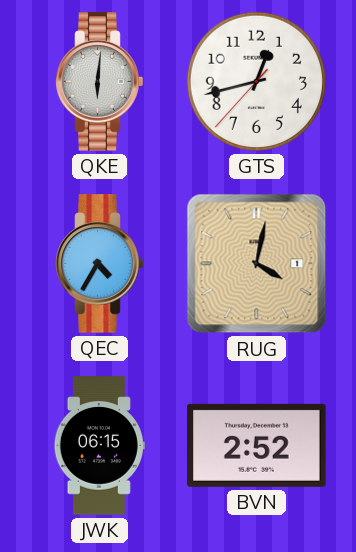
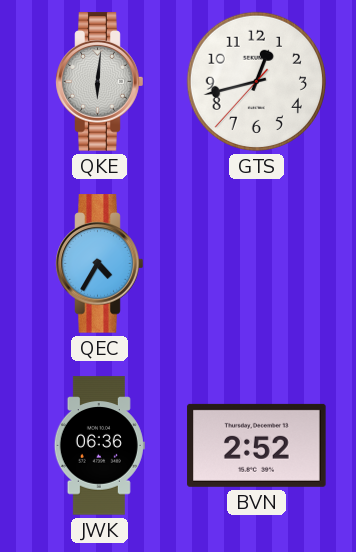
RUG: 4:02 -> none (257, 264)
JWK: 06:15 -> 06:36 (99, 446)
